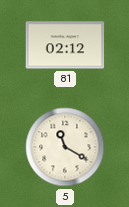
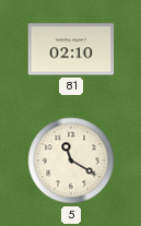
81: 02:12 -> 02:10 (71, 49)
